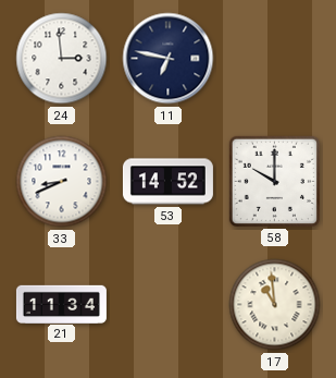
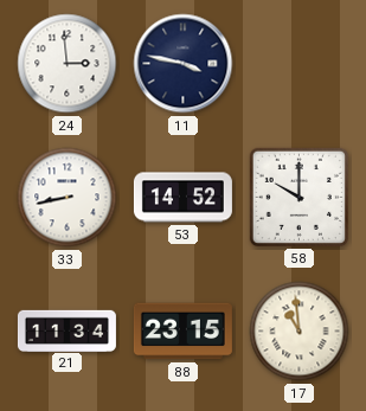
11: 6:47 -> 3:47 (184, 64)
33: 8:41 -> 8:43 (68, 198)
88: none -> 23:15 (182, 332)
